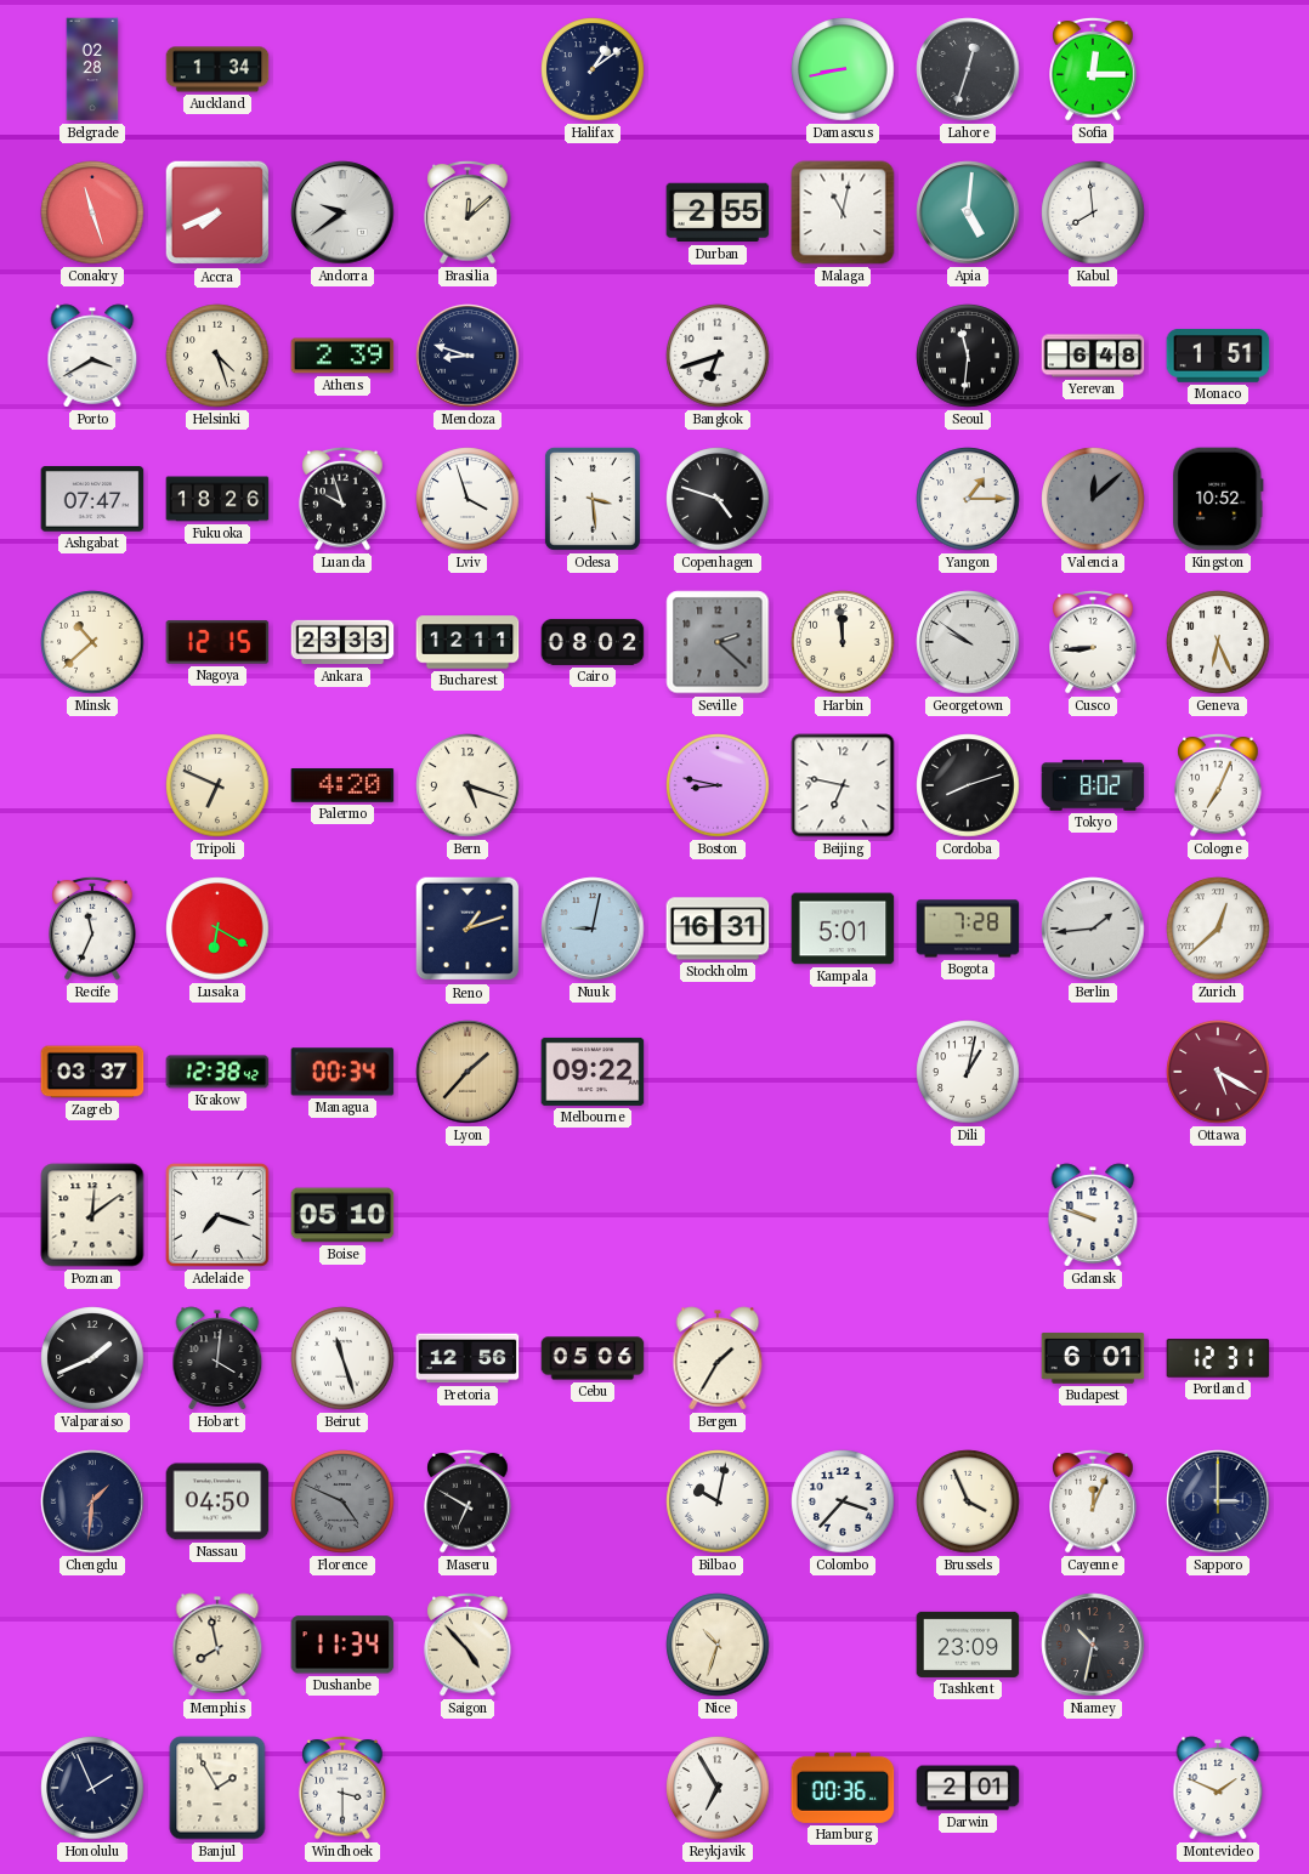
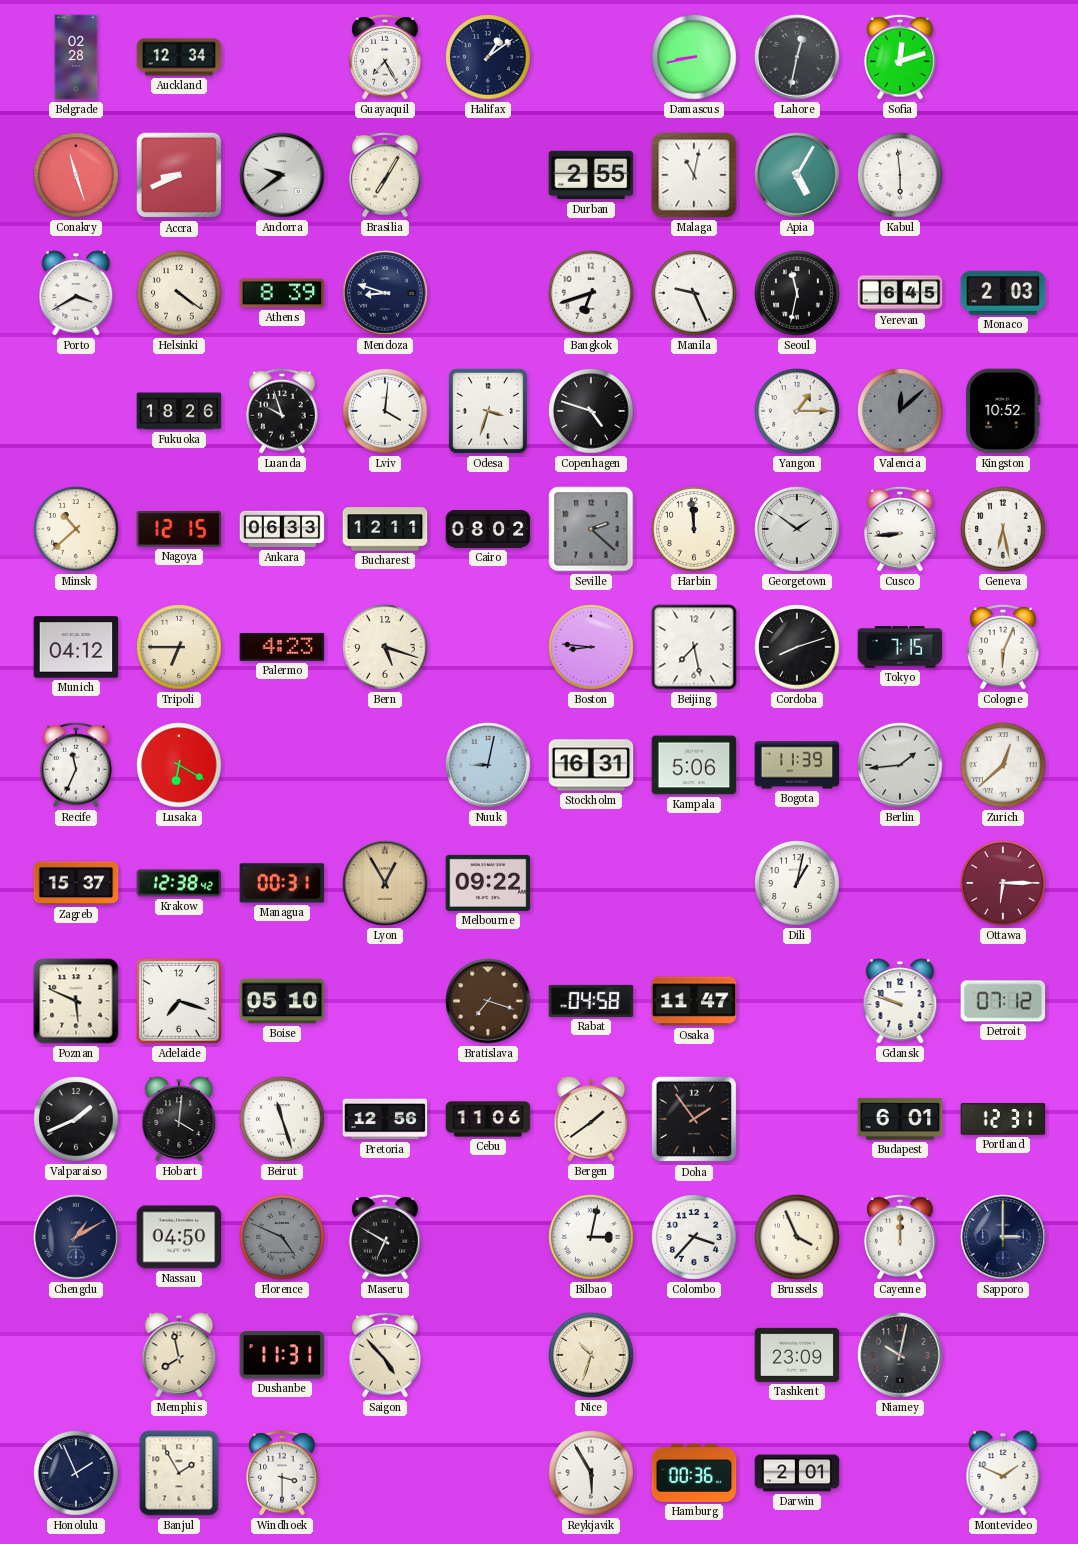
Auckland: 1:34 -> 12:34 (179, 57)
Guayaquil: none -> 7:25 (385, 57)
Lahore: 12:33 -> 12:32 (797, 57)
Sofia: 12:15 -> 12:12 (900, 57)
Accra: 7:41 -> 8:41 (179, 175)
Brasilia: 12:08 -> 7:05 (385, 175)
Apia: 5:01 -> 5:05 (797, 175)
Kabul: 7:59 -> 5:59 (900, 175)
Helsinki: 4:27 -> 4:21 (179, 293)
Athens: 2:39 -> 8:39 (282, 293)
Manila: none -> 9:26 (694, 293)
Seoul: 11:31 -> 11:32 (797, 293)
Yerevan: 6:48 -> 6:45 (900, 293)
Monaco: 1:51 -> 2:03 (1003, 294)
Ashgabat: 07:47 -> none (92, 499)
Lviv: 3:57 -> 4:01 (385, 411)
Odesa: 3:29 -> 3:33 (488, 411)
Ankara: 23:33 -> 06:33 (282, 529)
Georgetown: 9:51 -> 1:51 (797, 529)
Geneva: 6:26 -> 6:28 (1003, 529)
Munich: none -> 04:12 (76, 647)
Tripoli: 6:49 -> 6:45 (179, 647)
Palermo: 4:20 -> 4:23 (282, 648)
Boston: 8:47 -> 8:46 (591, 647)
Beijing: 6:47 -> 7:28 (694, 647)
Tokyo: 8:02 -> 7:15 (900, 647)
Cologne: 7:04 -> 6:04 (1003, 647)
Reno: 1:12 -> none (467, 929)
Kampala: 5:01 -> 5:06 (694, 765)
Bogota: 7:28 -> 11:39 (797, 765)
Zagreb: 03:37 -> 15:37 (76, 883)
Managua: 00:34 -> 00:31 (282, 883)
Lyon: 1:37 -> 12:55 (385, 883)
Ottawa: 5:20 -> 6:15 (1003, 883)
Poznan: 12:09 -> 5:49 (76, 1001)
Bratislava: none -> 7:18 (488, 1001)
Rabat: none -> 04:58 (591, 1001)
Osaka: none -> 11:47 (694, 1001)
Detroit: none -> 07:12 (1003, 1001)
Cebu: 05:06 -> 11:06 (488, 1119)
Bergen: 1:35 -> 1:39 (591, 1119)
Doha: none -> 1:54 (694, 1119)
Chengdu: 1:31 -> 1:10 (76, 1237)
Bilbao: 10:02 -> 3:02 (591, 1237)
Cayenne: 12:04 -> 12:00 (900, 1237)
Dushanbe: 11:34 -> 11:31 (282, 1355)
Niamey: 10:32 -> 10:02 (900, 1355)
Reykjavik: 6:55 -> 5:55 (591, 1473)
